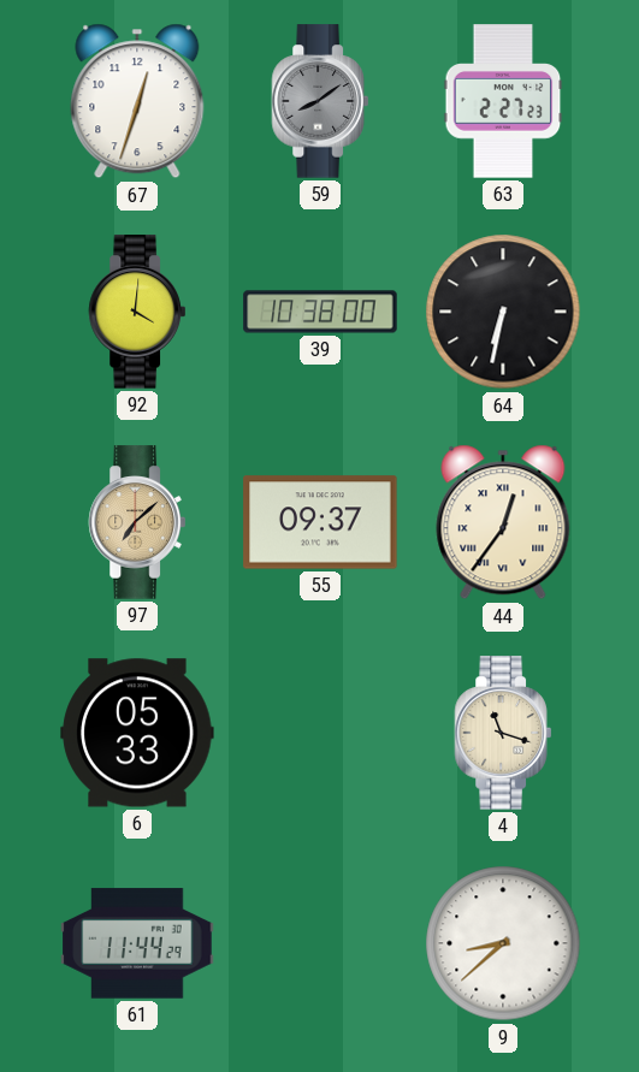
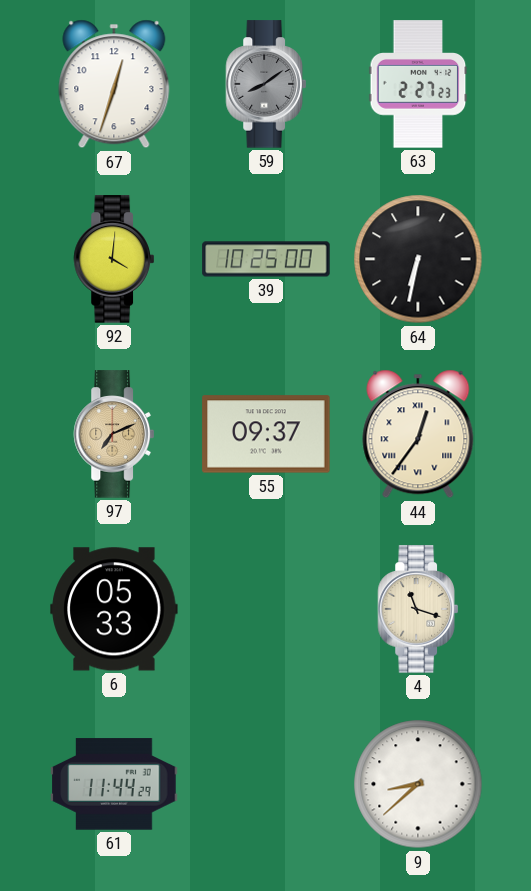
39: 10:38 -> 10:25 (266, 259)
97: 7:08 -> 7:11 (114, 434)
